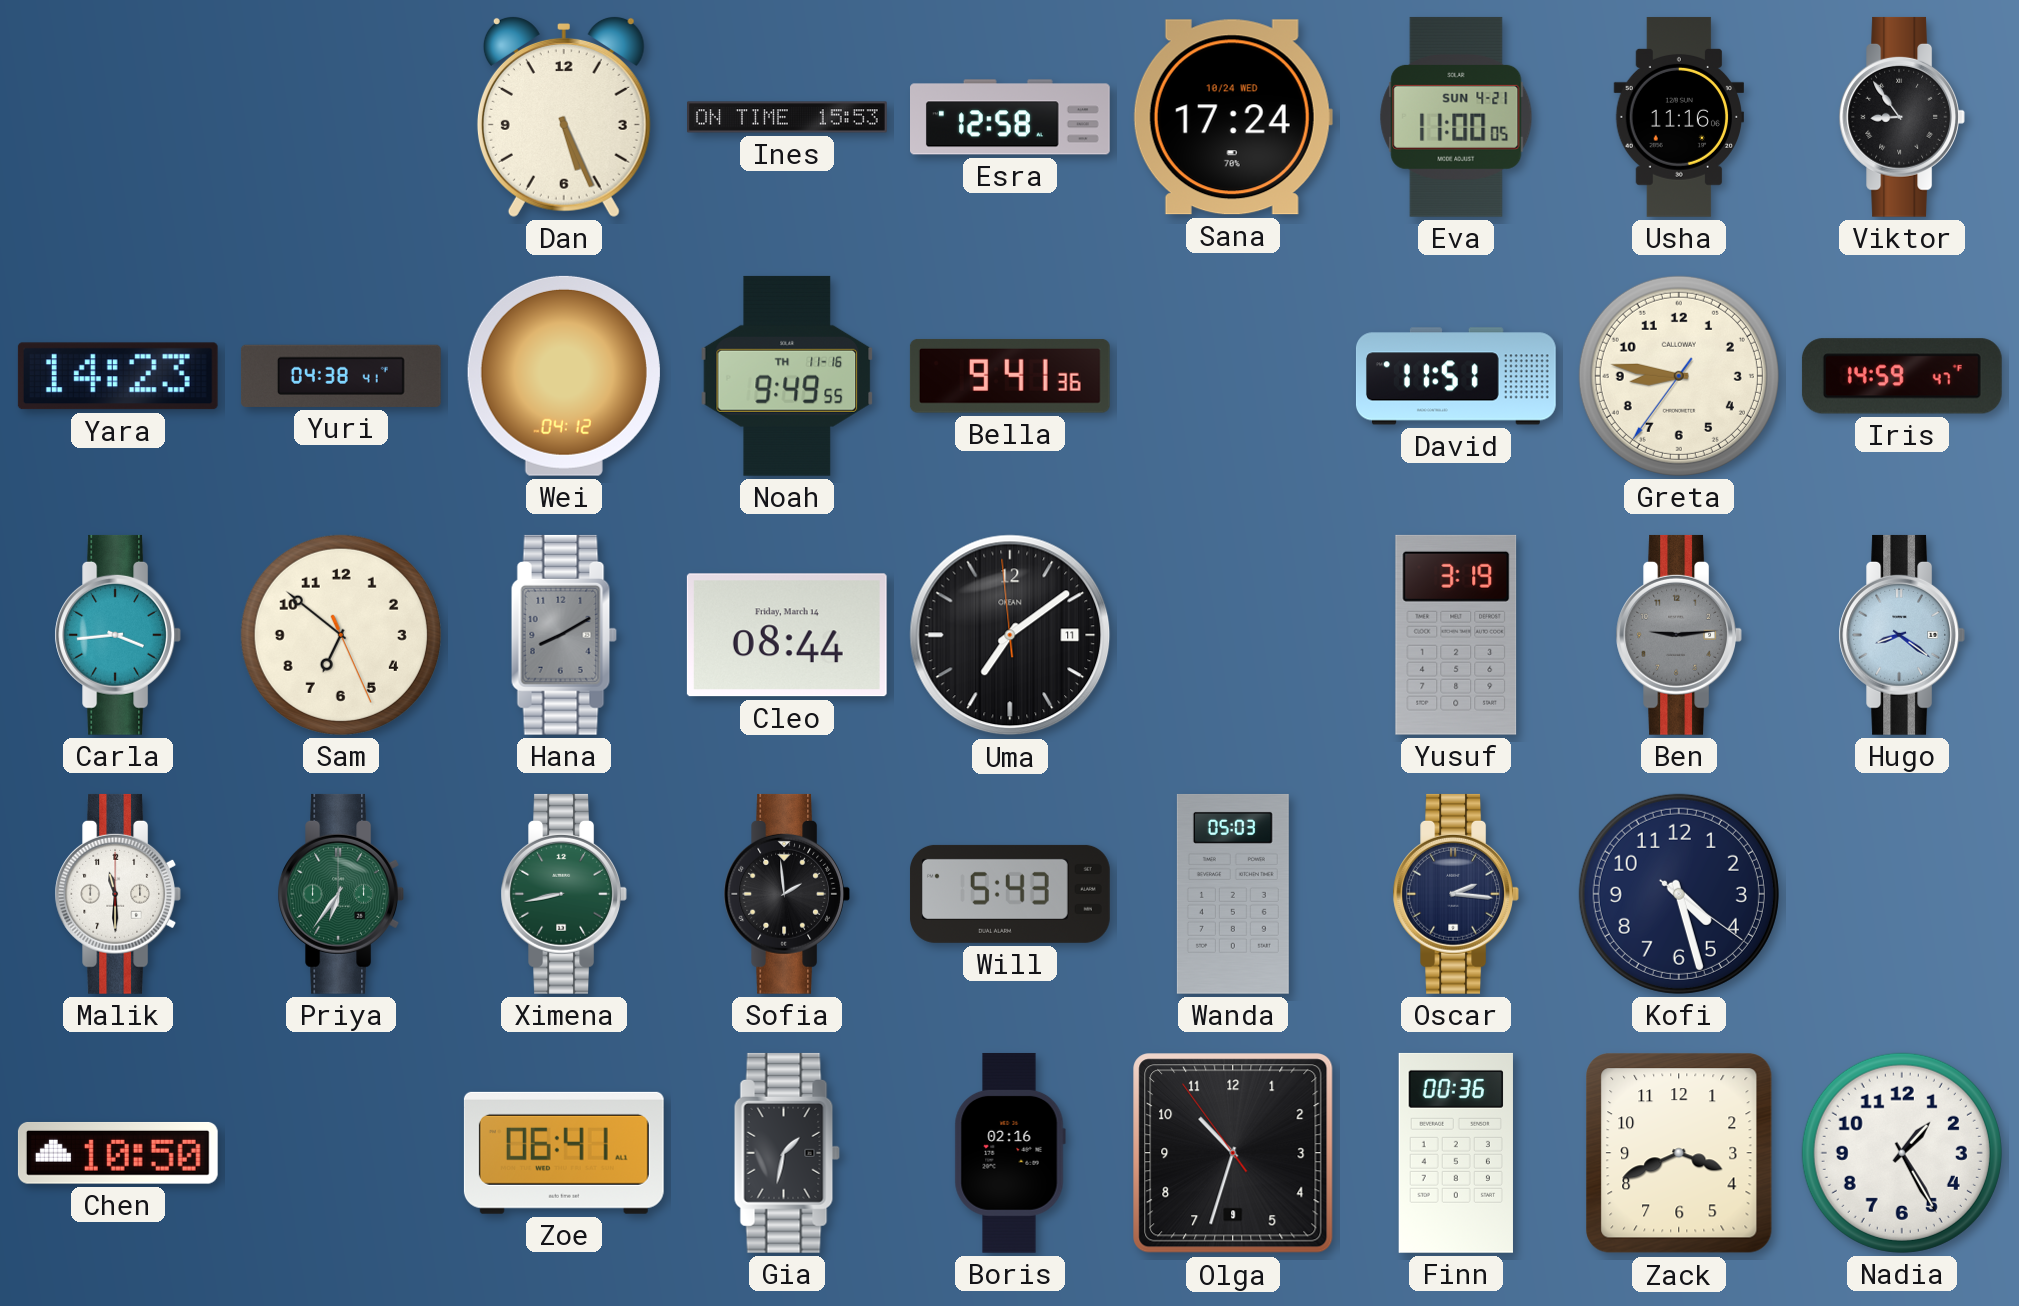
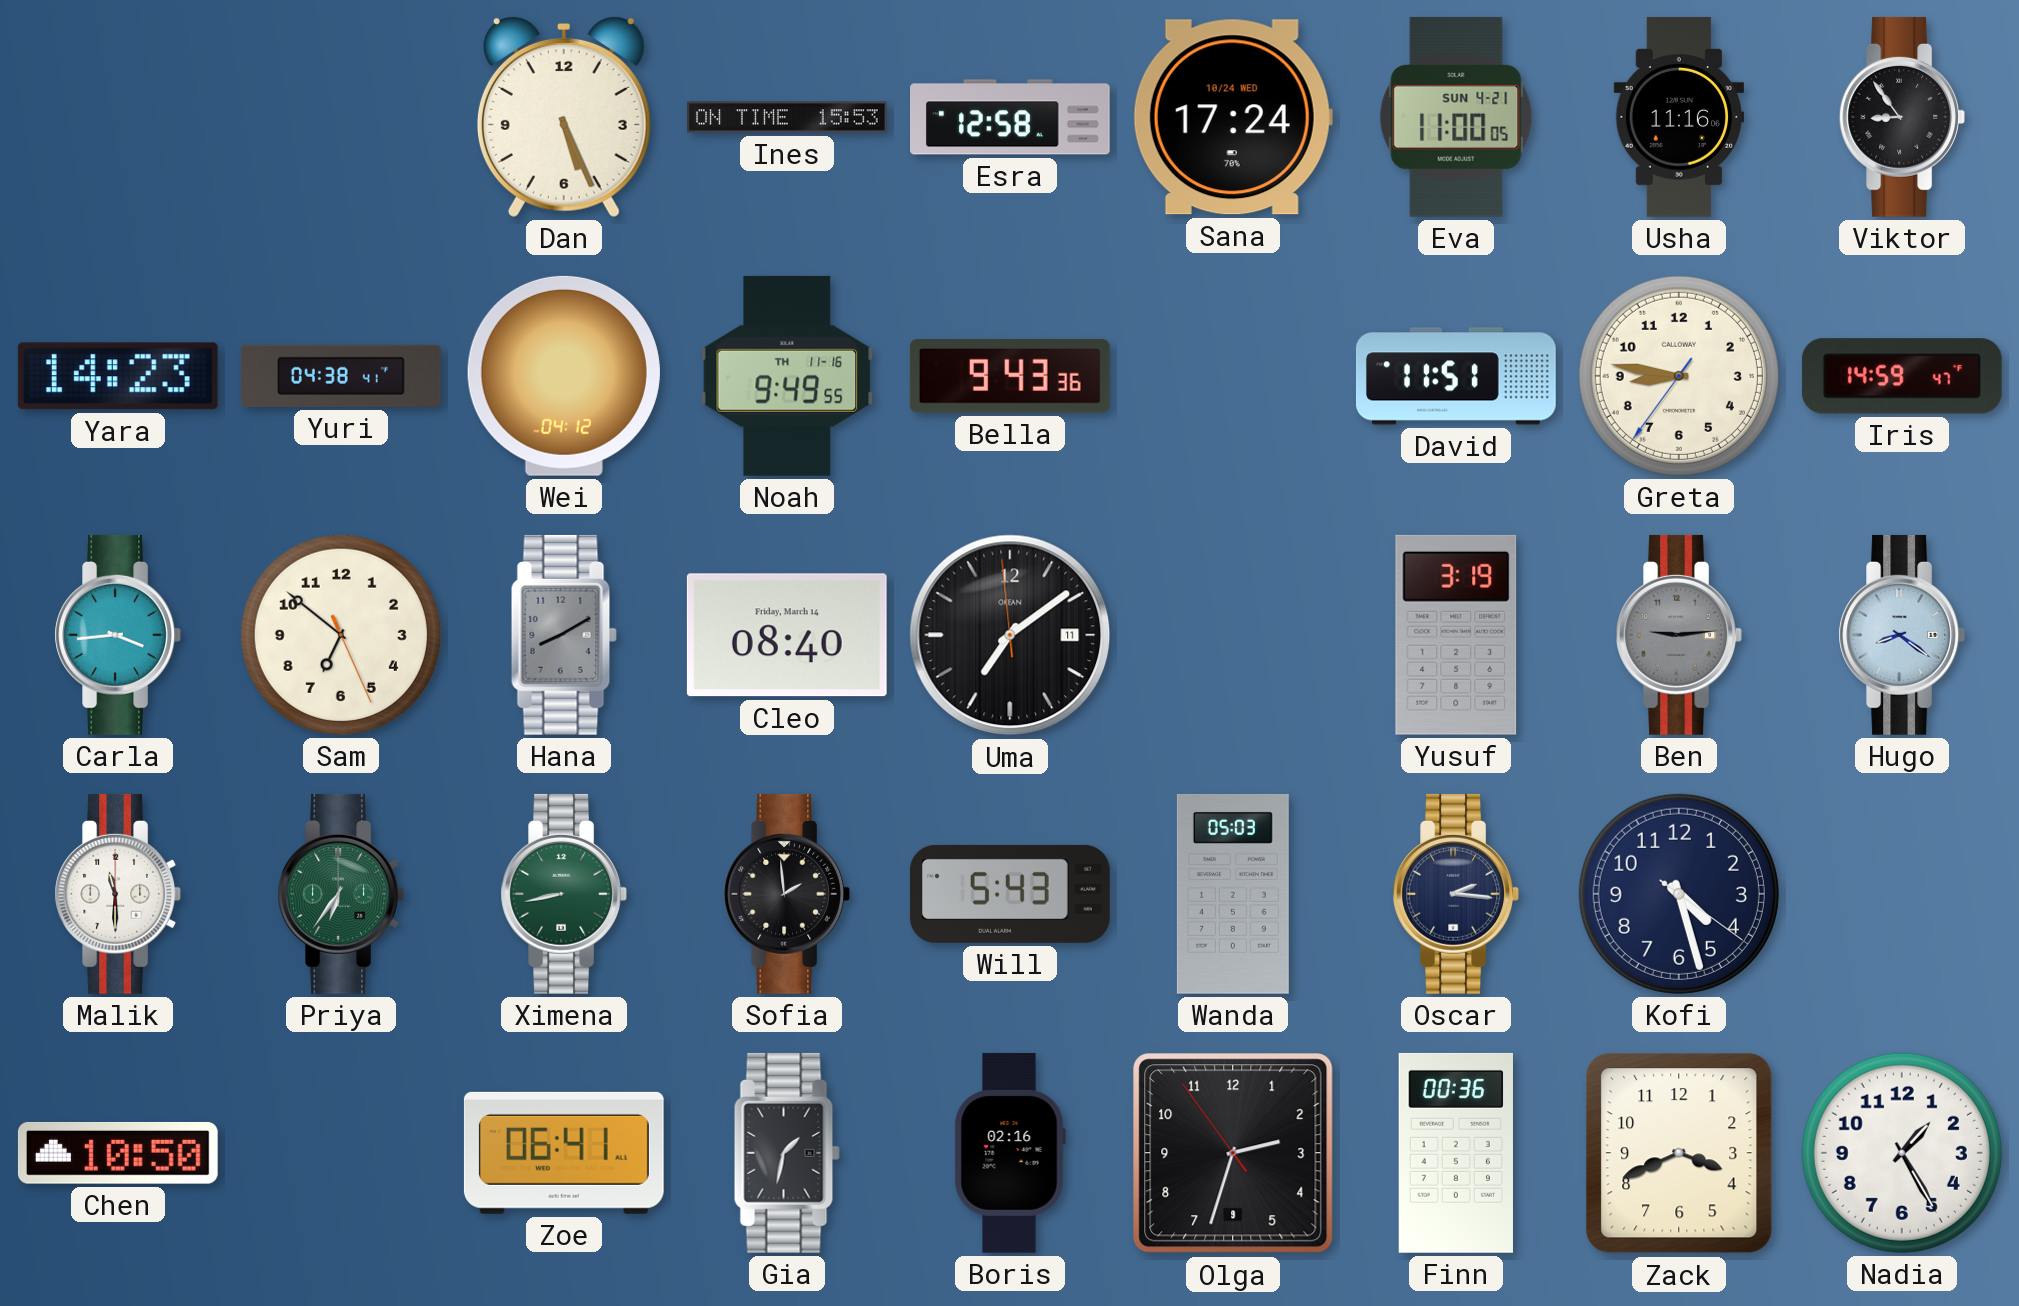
Bella: 9:41 -> 9:43 (1010, 376)
Cleo: 08:44 -> 08:40 (787, 635)
Olga: 10:32 -> 2:32 (1233, 1153)
